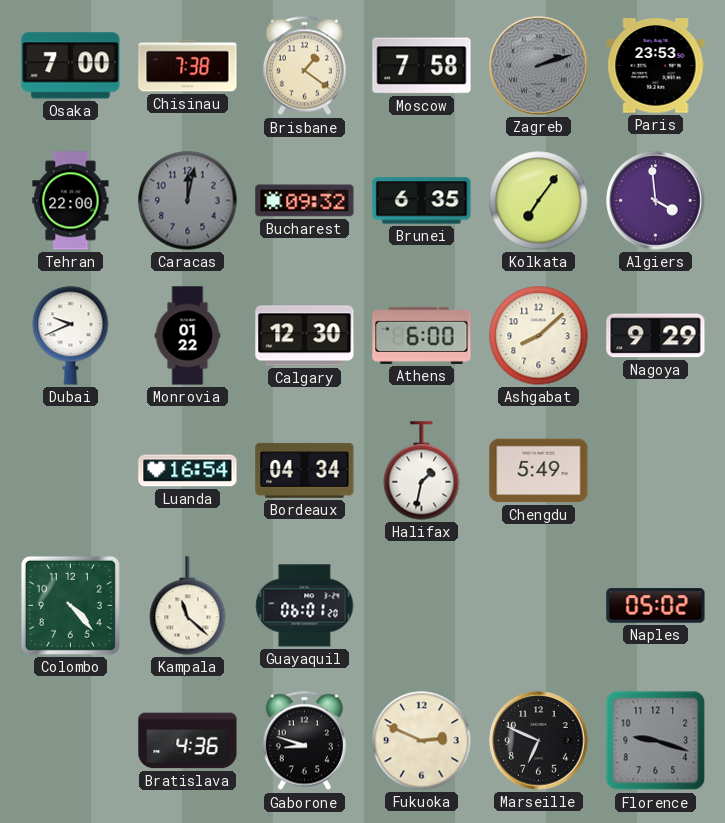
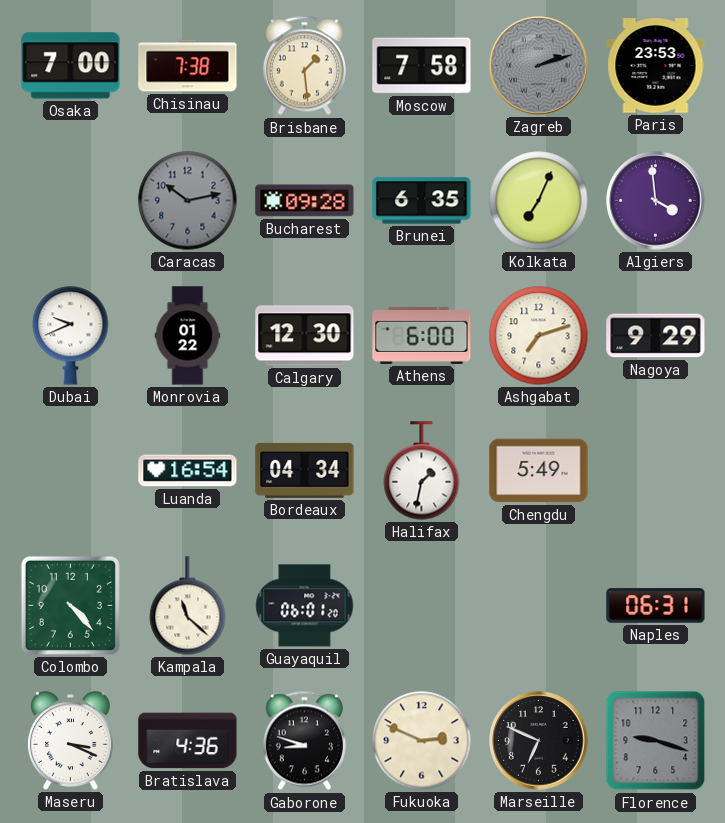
Brisbane: 1:21 -> 1:29 (304, 66)
Tehran: 22:00 -> none (71, 201)
Caracas: 12:02 -> 10:13 (188, 201)
Bucharest: 09:32 -> 09:28 (305, 201)
Kolkata: 7:06 -> 7:04 (539, 201)
Ashgabat: 8:08 -> 7:12 (539, 336)
Naples: 05:02 -> 06:31 (656, 606)
Maseru: none -> 3:19 (71, 741)
